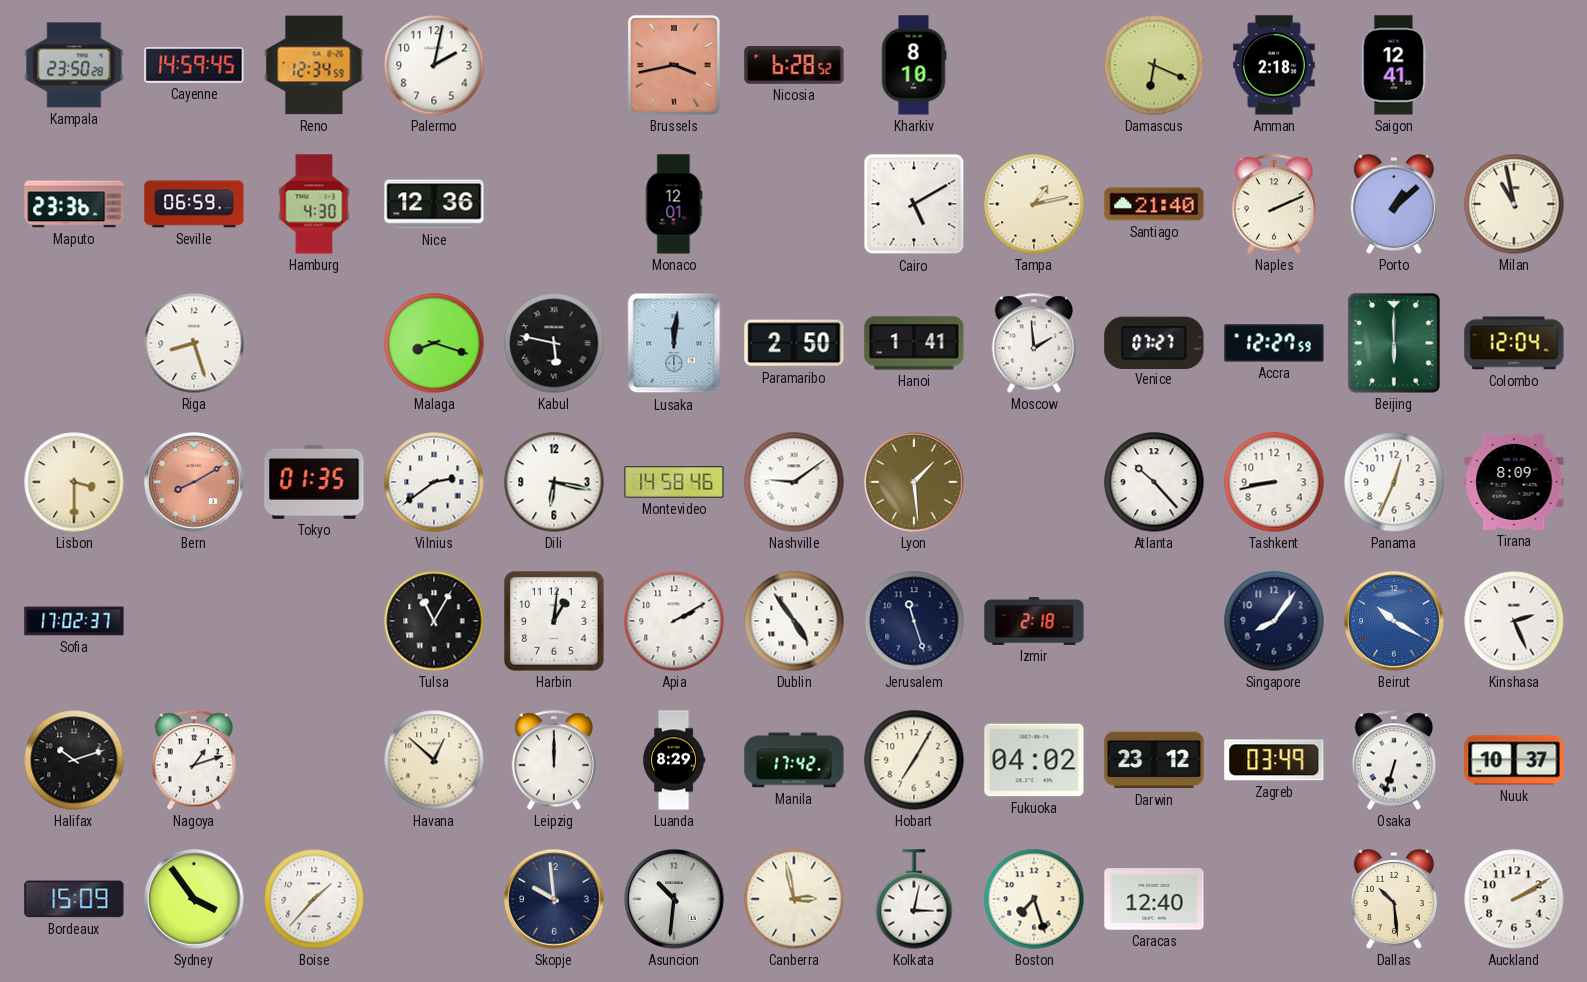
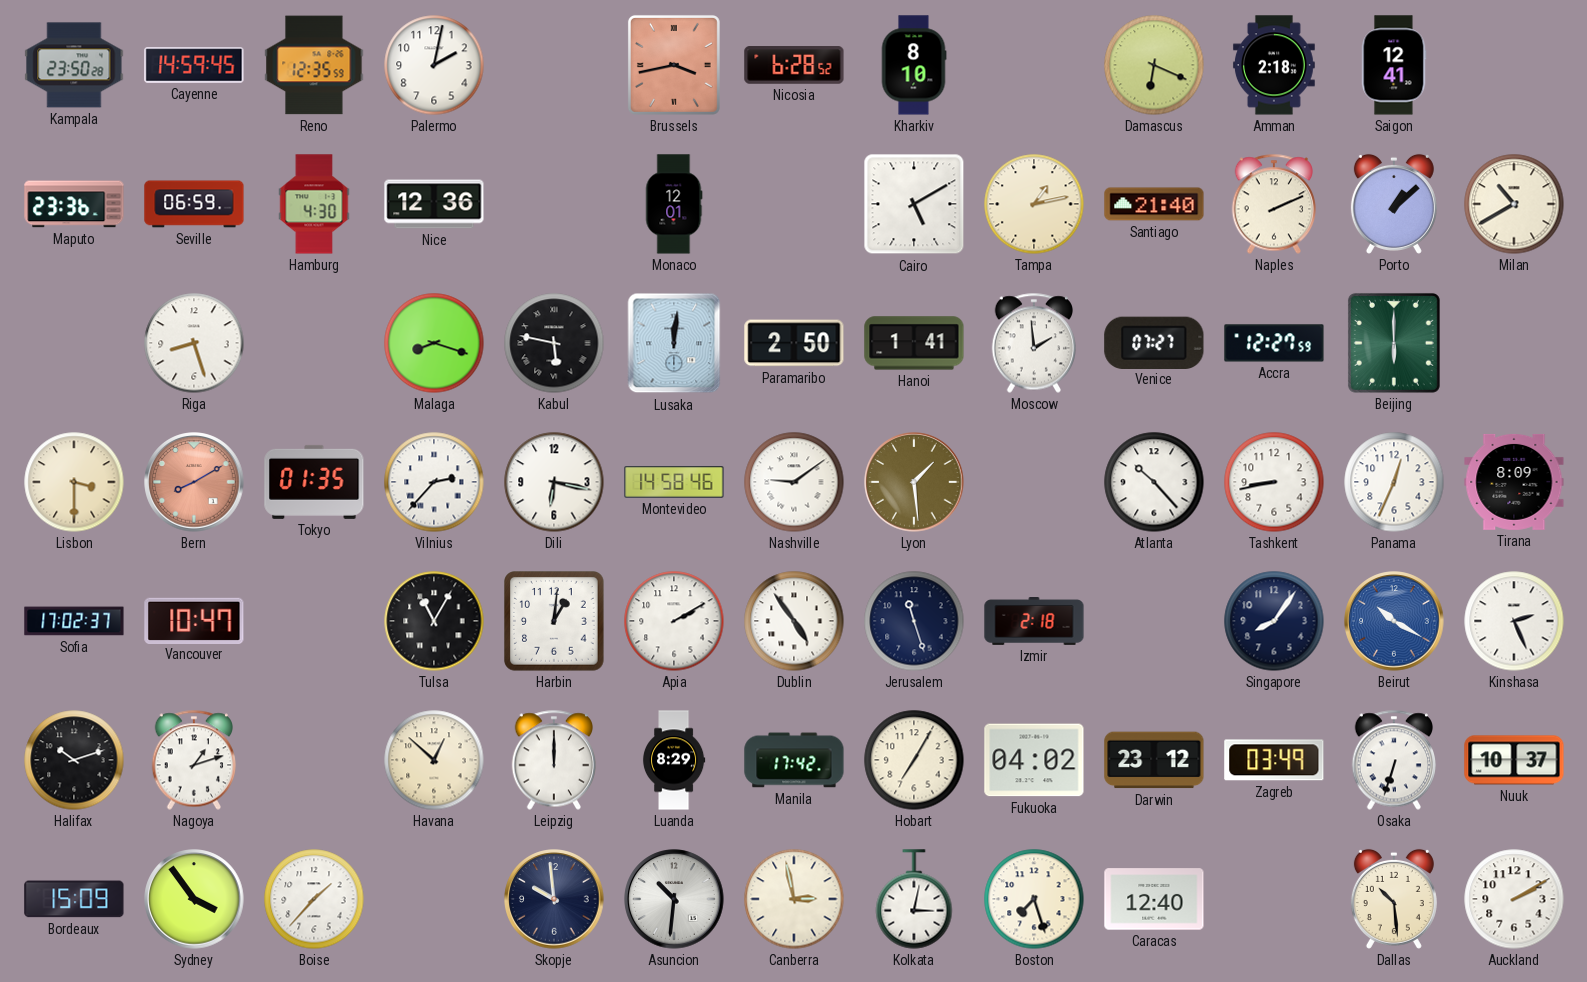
Reno: 12:34 -> 12:35 (314, 65)
Milan: 10:58 -> 10:40 (1514, 204)
Colombo: 12:04 -> none (1514, 343)
Vilnius: 2:39 -> 2:37 (434, 482)
Vancouver: none -> 10:47 (194, 620)
